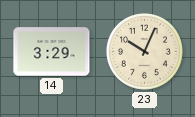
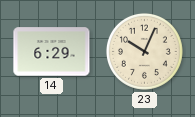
14: 3:29 -> 6:29 (52, 52)
